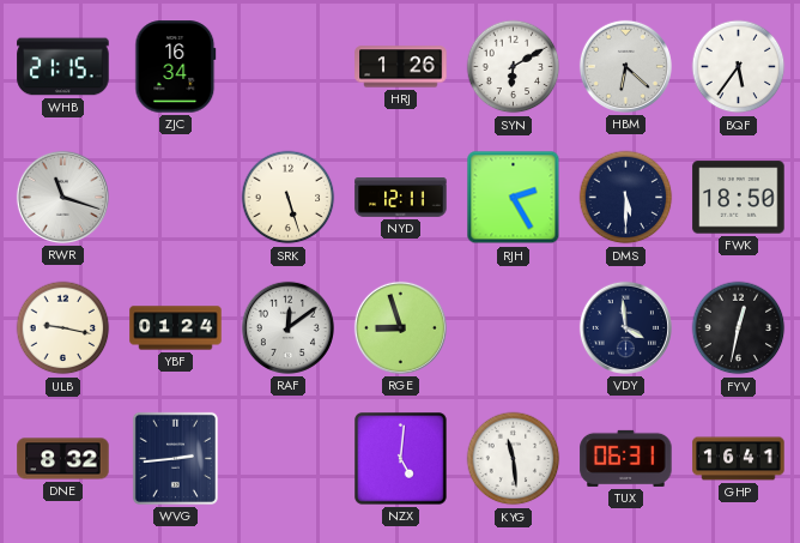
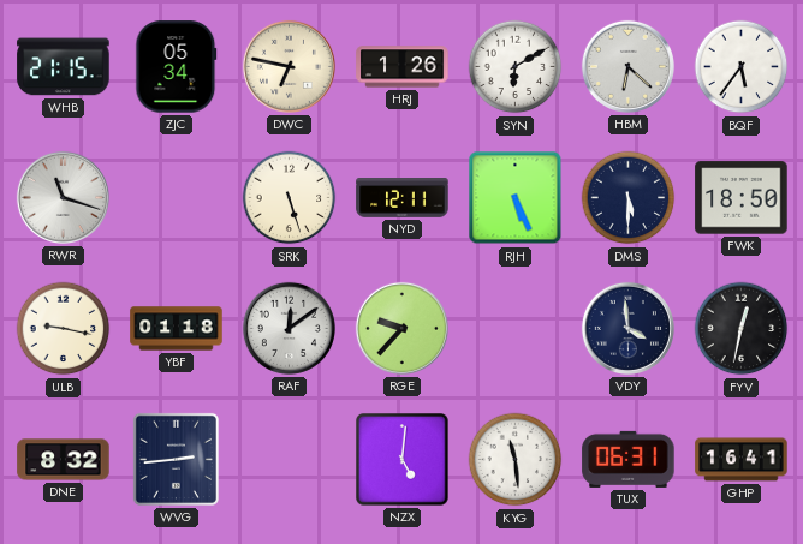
ZJC: 16:34 -> 05:34 (177, 67)
DWC: none -> 6:47 (289, 66)
RJH: 2:25 -> 5:26 (516, 198)
YBF: 01:24 -> 01:18 (177, 329)
RGE: 8:57 -> 9:37 (401, 328)
